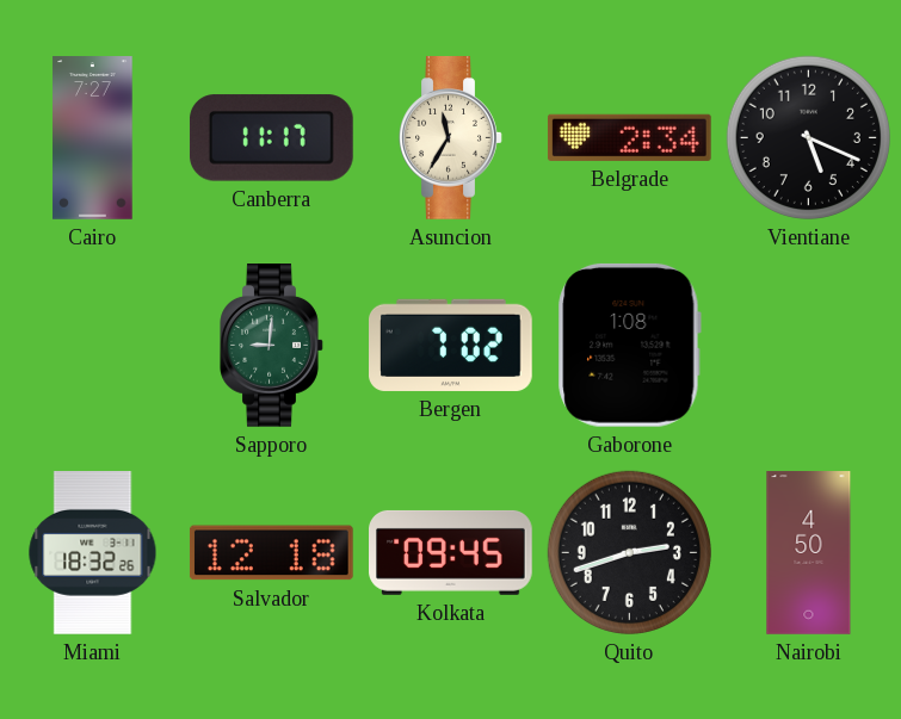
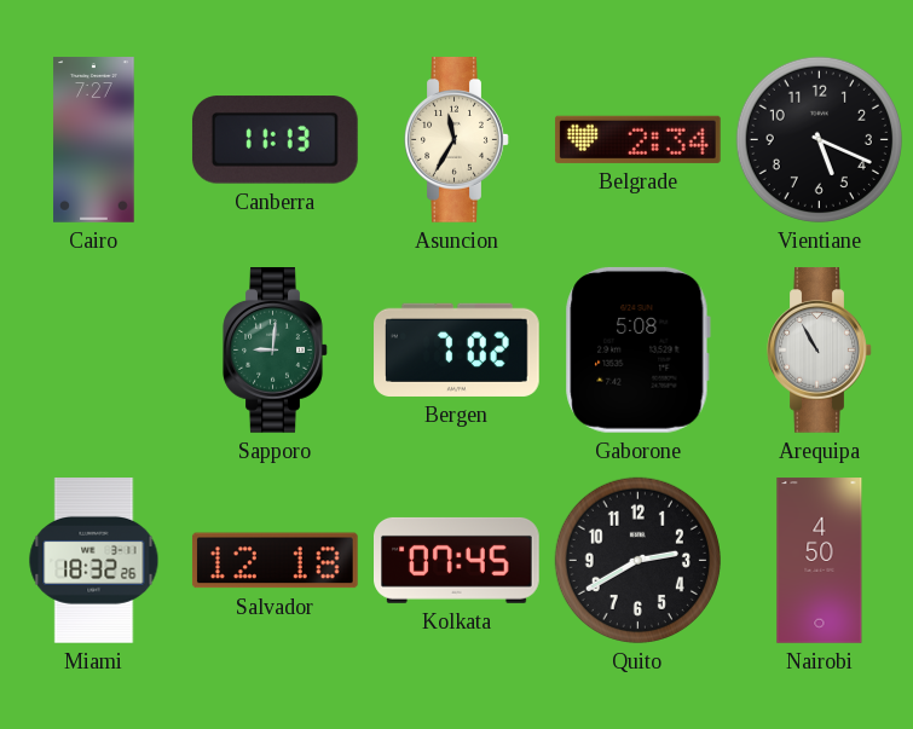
Canberra: 11:17 -> 11:13 (275, 140)
Gaborone: 1:08 -> 5:08 (637, 349)
Arequipa: none -> 10:55 (820, 351)
Kolkata: 09:45 -> 07:45 (457, 560)
Quito: 2:42 -> 2:40 (637, 560)
